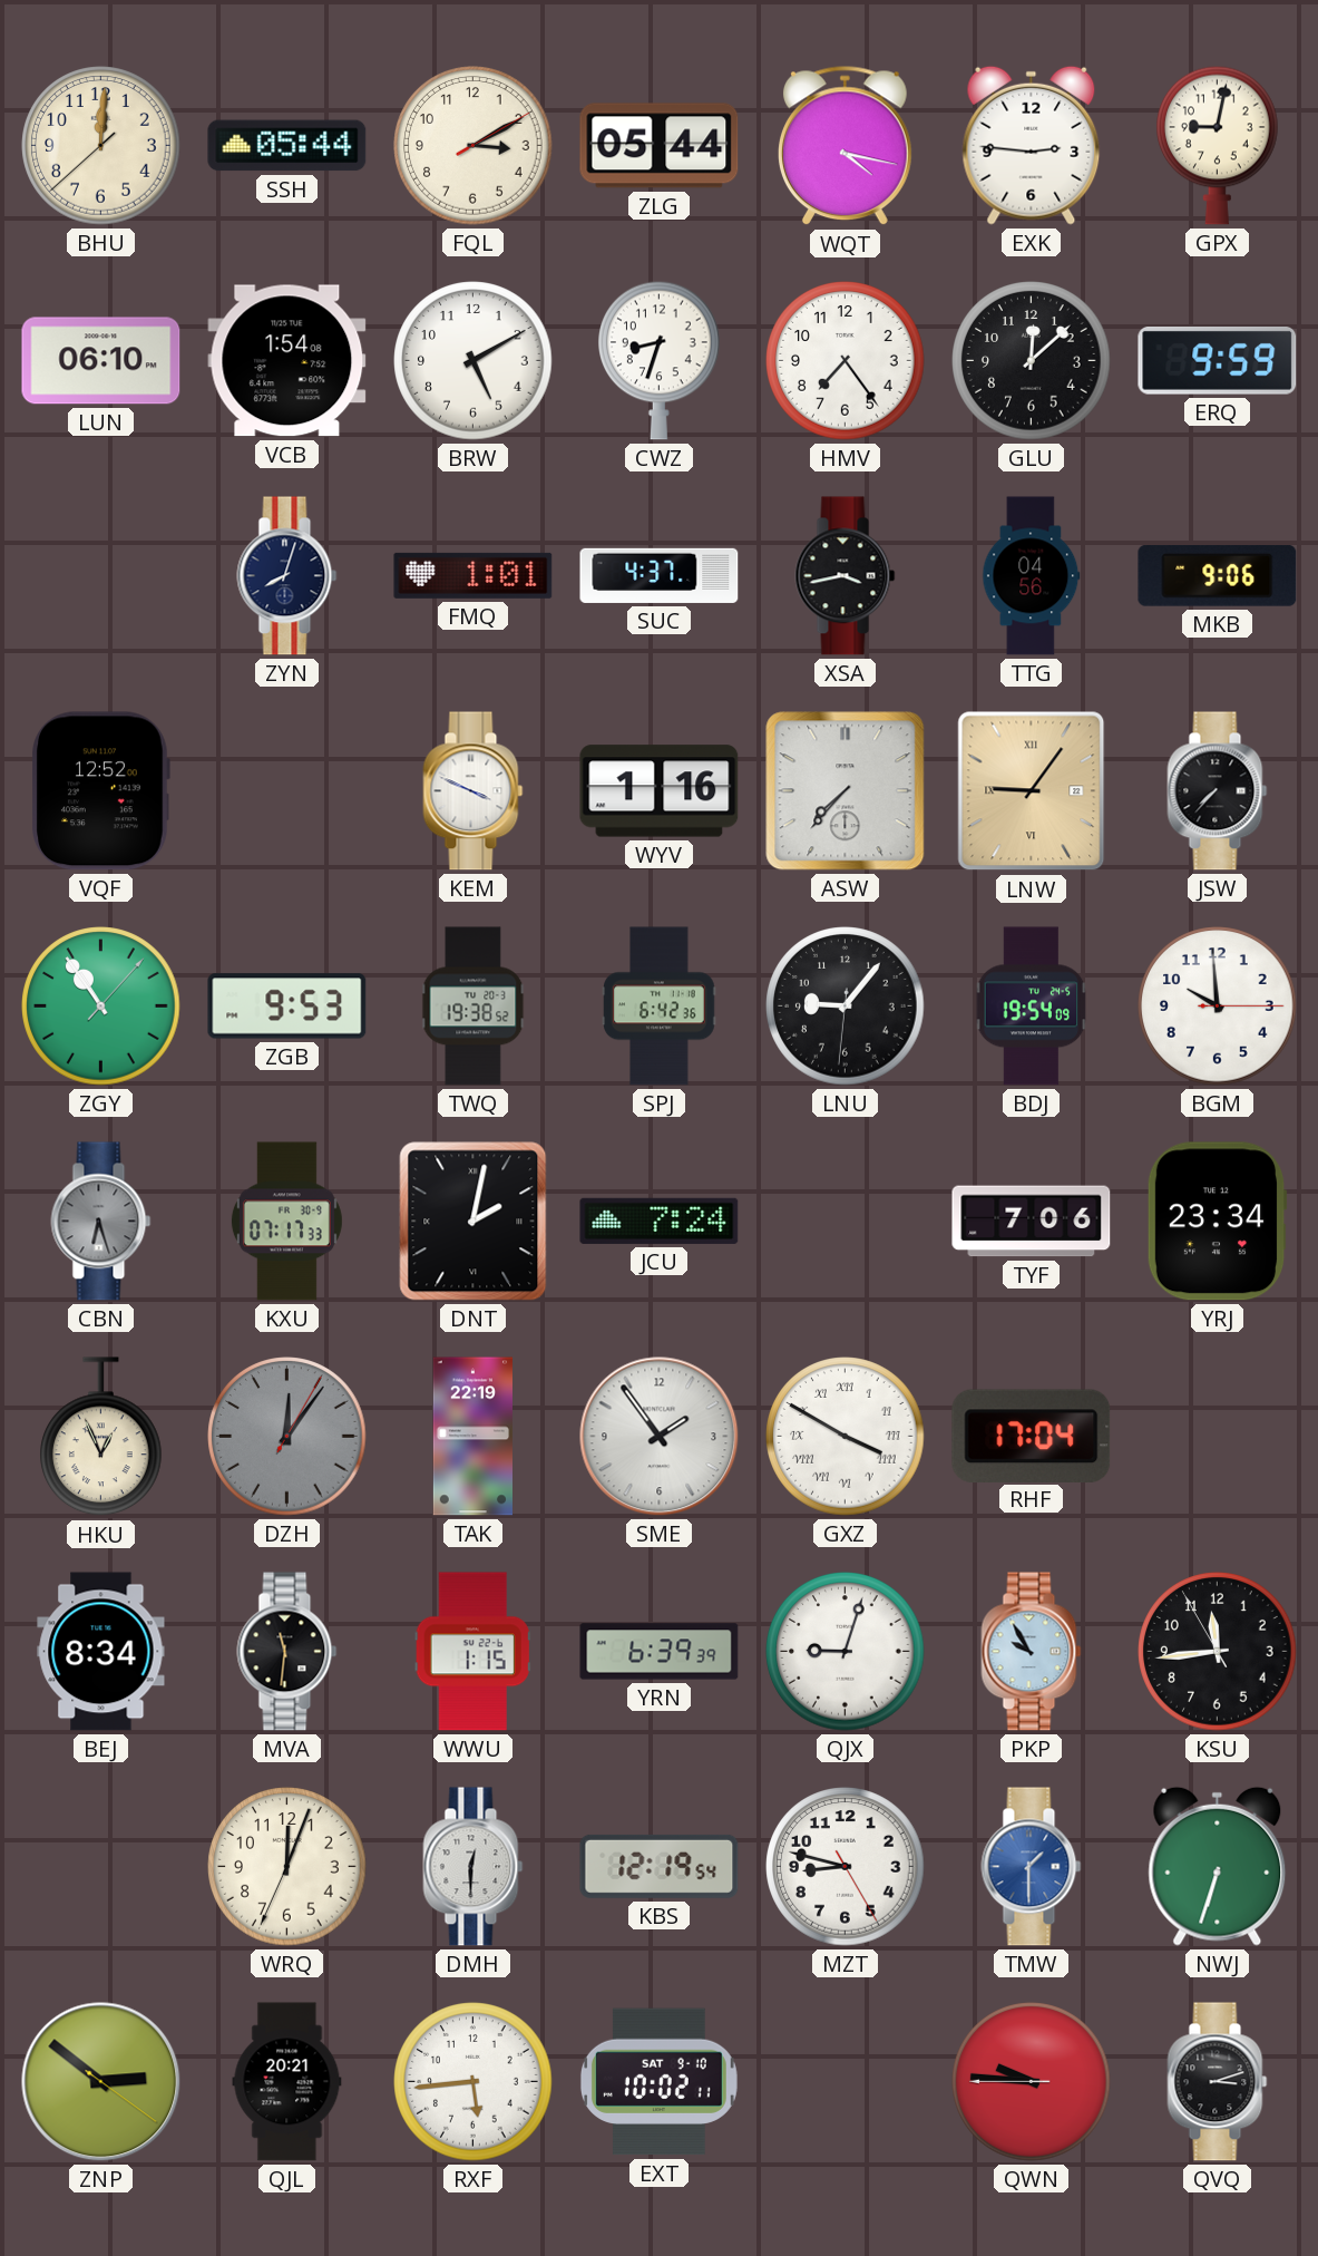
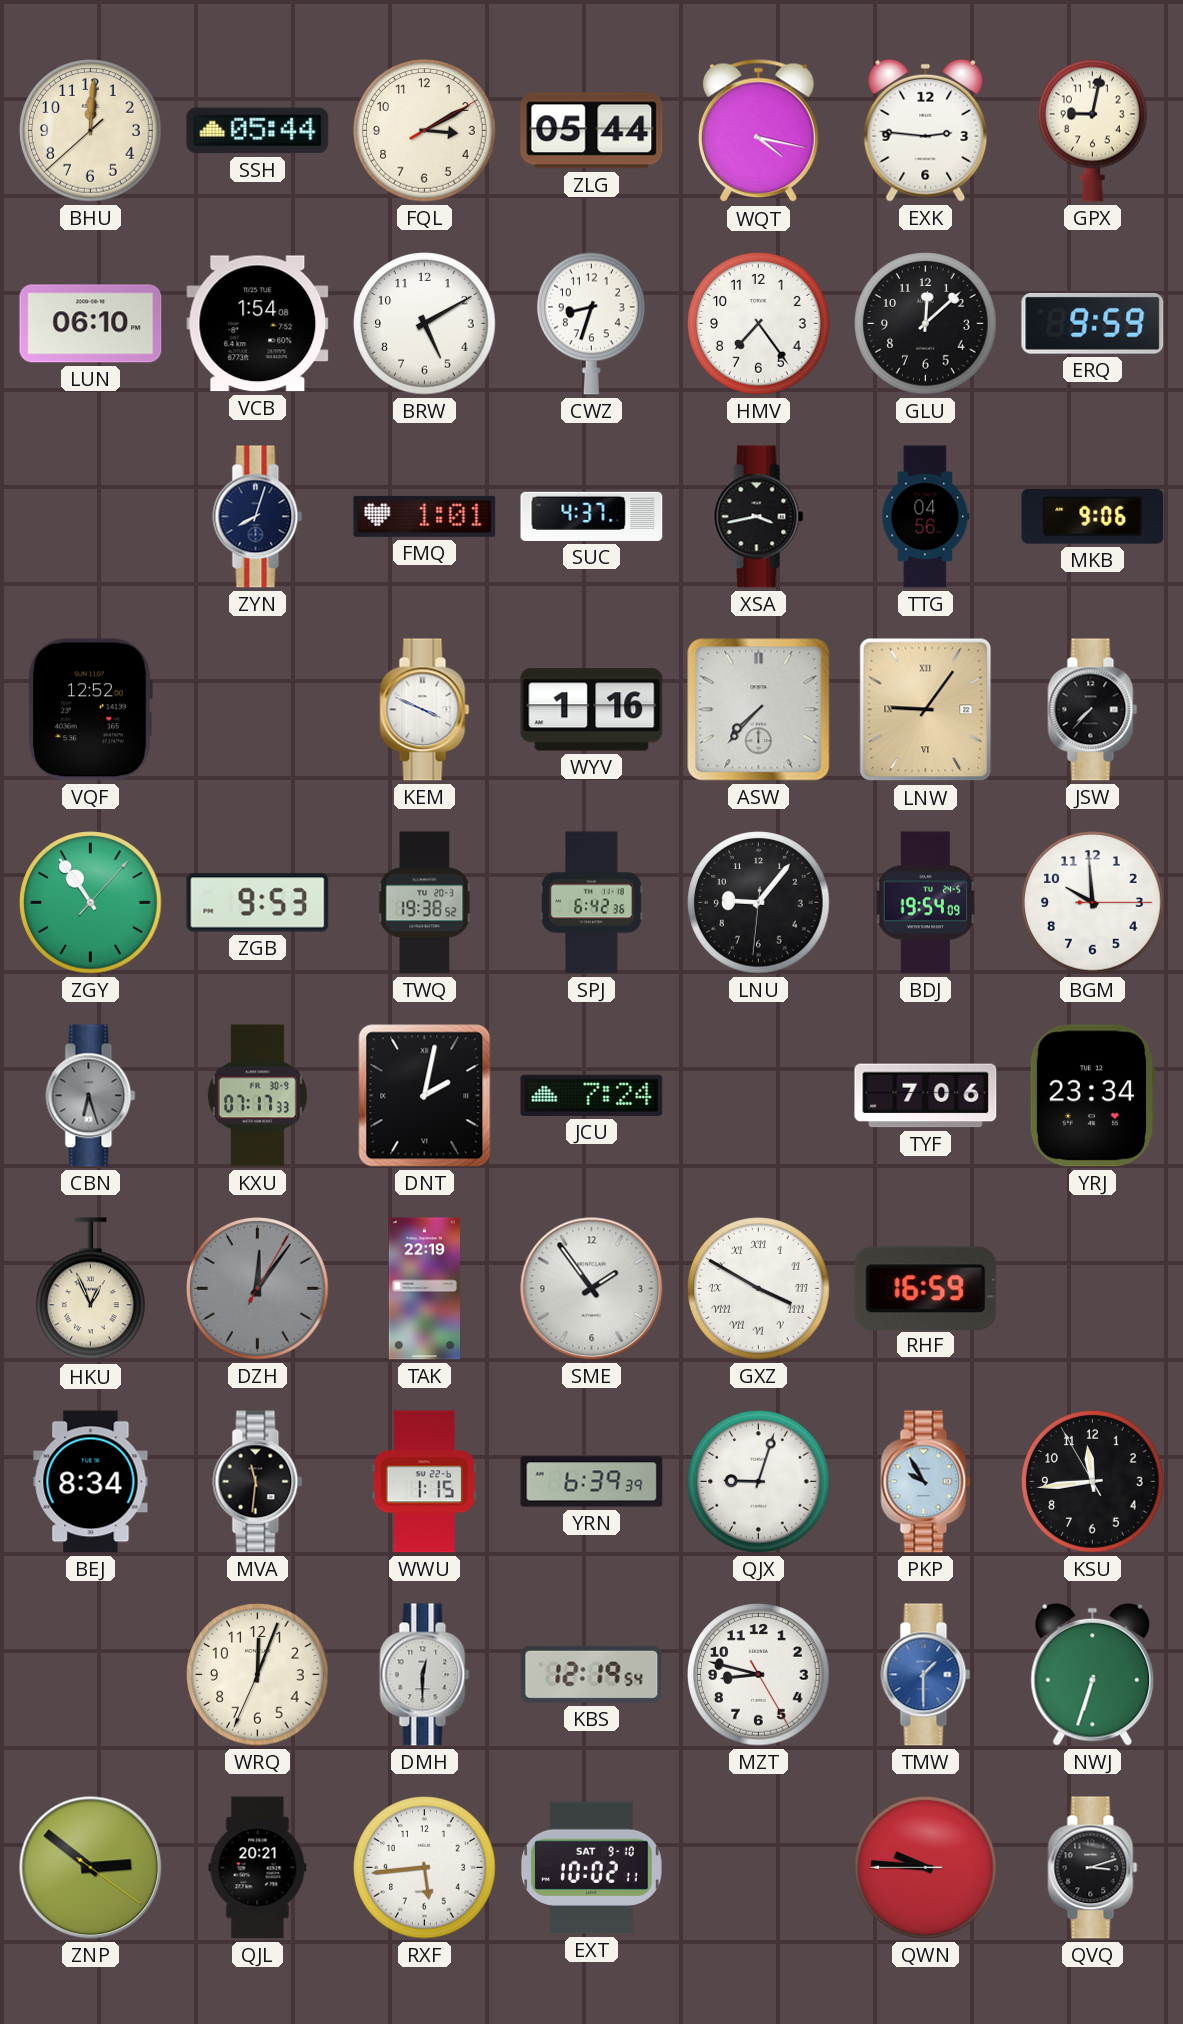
RHF: 17:04 -> 16:59 (926, 1288)
